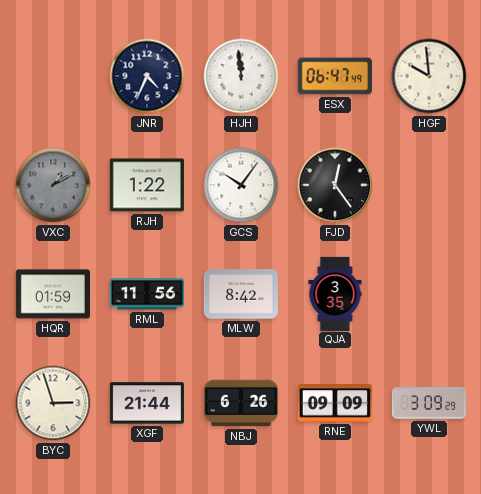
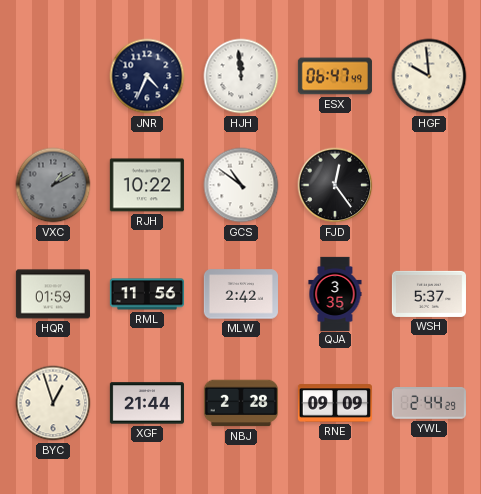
RJH: 1:22 -> 10:22 (147, 185)
GCS: 10:06 -> 10:51 (241, 185)
MLW: 8:42 -> 2:42 (241, 294)
WSH: none -> 5:37 (429, 294)
BYC: 2:57 -> 12:57 (53, 403)
NBJ: 6:26 -> 2:28 (241, 403)
YWL: 3:09 -> 2:44 (429, 403)
